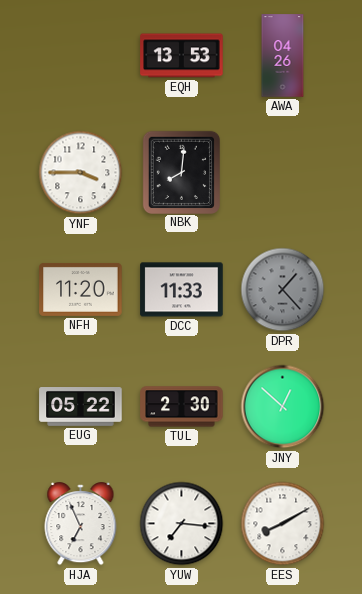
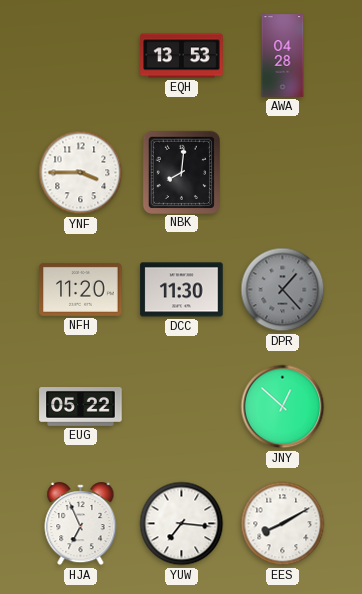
AWA: 04:26 -> 04:28 (283, 56)
DCC: 11:33 -> 11:30 (182, 290)
TUL: 2:30 -> none (182, 407)
